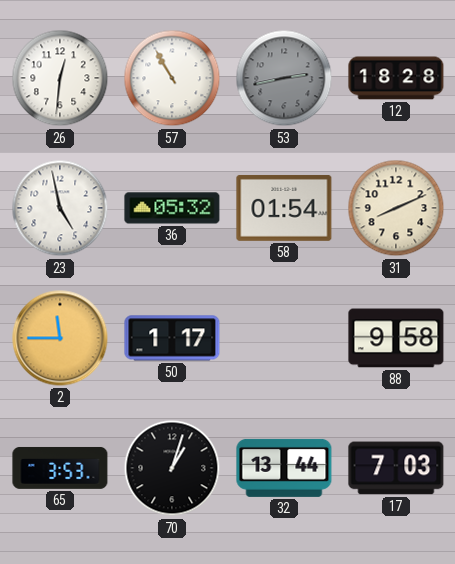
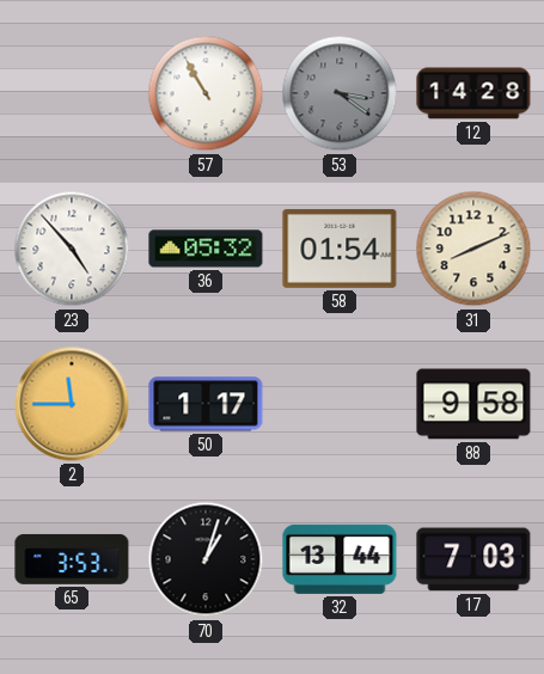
26: 12:31 -> none (60, 78)
53: 2:43 -> 3:21 (340, 93)
12: 18:28 -> 14:28 (473, 93)
23: 4:58 -> 4:53 (72, 249)
